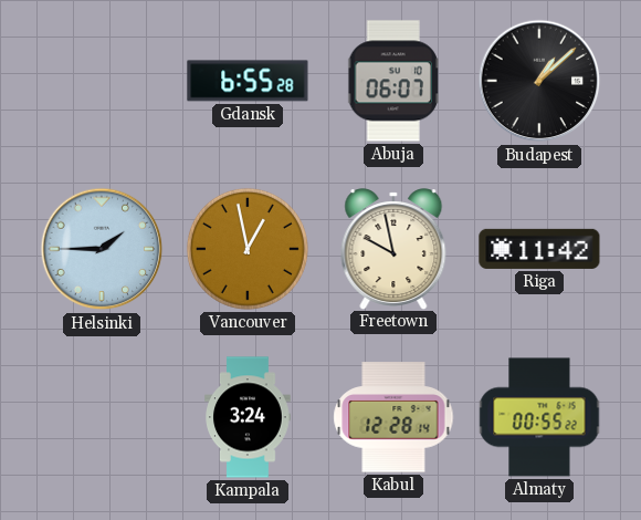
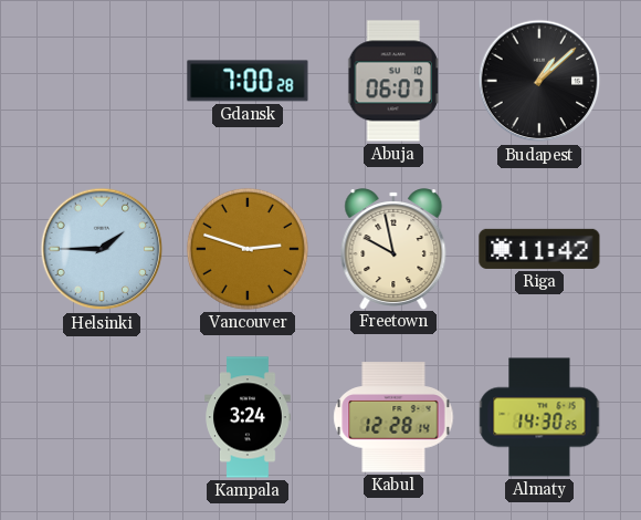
Gdansk: 6:55 -> 7:00 (248, 81)
Vancouver: 12:58 -> 2:48 (248, 249)
Almaty: 00:55 -> 14:30 (539, 417)
